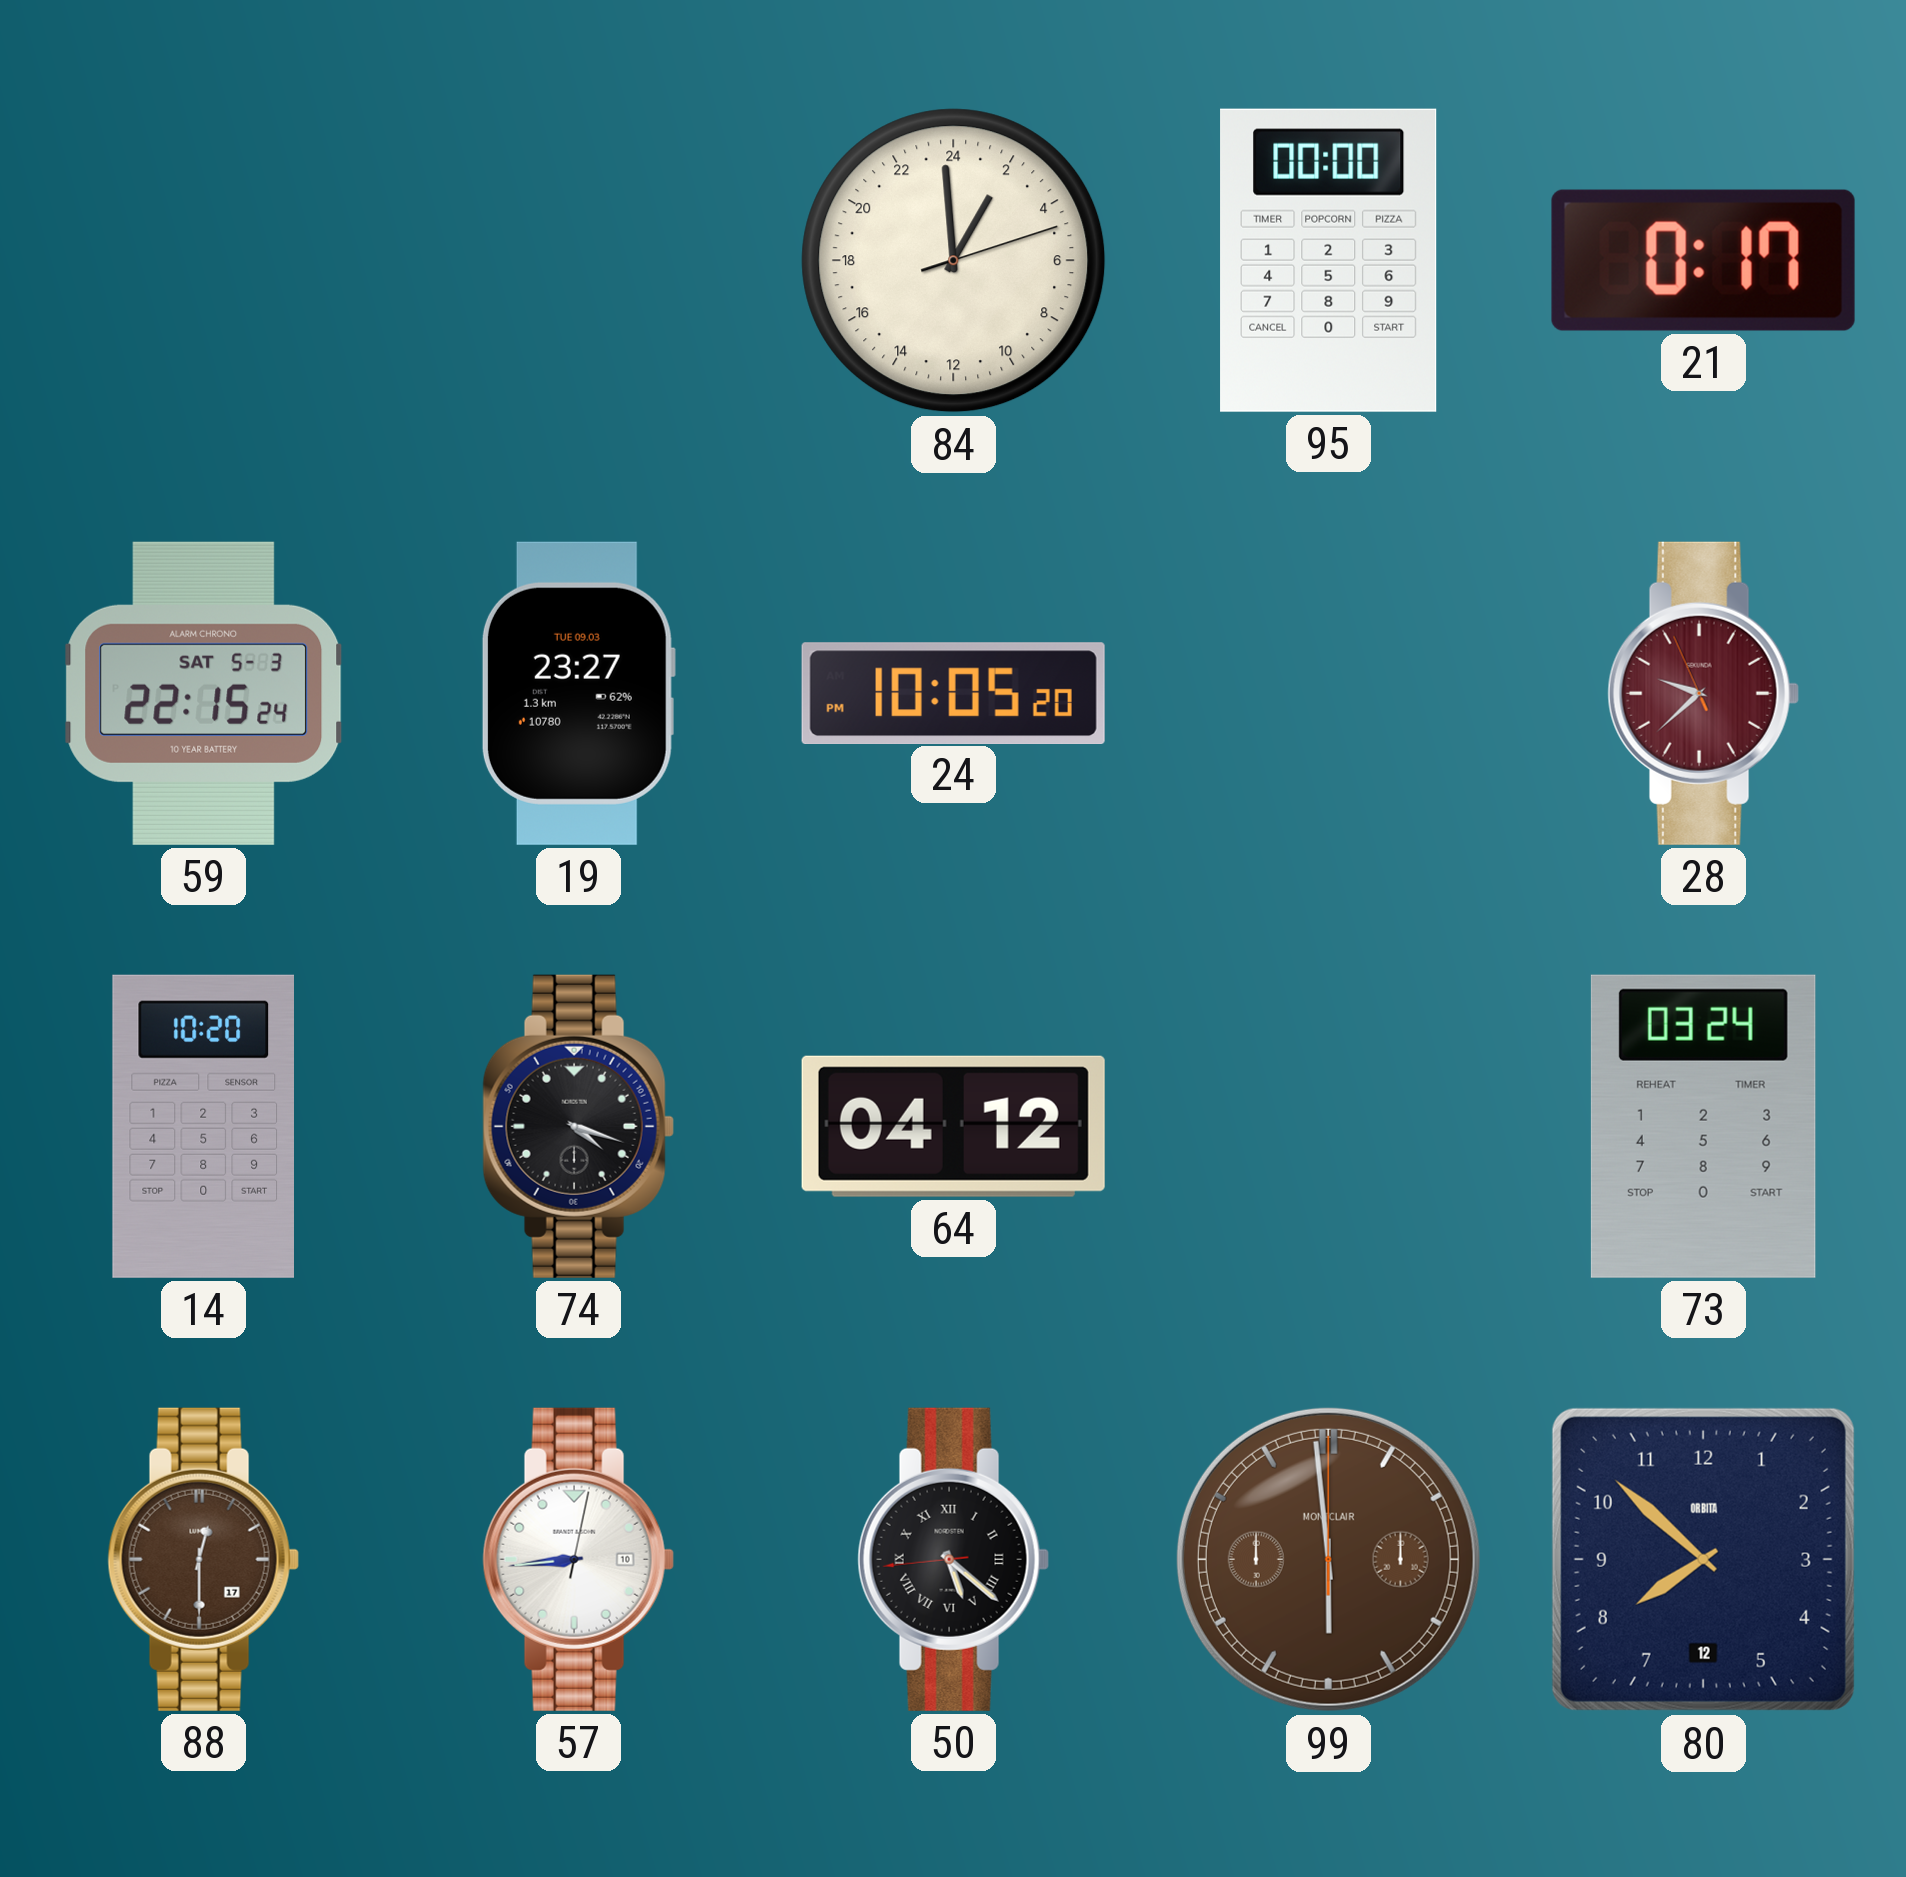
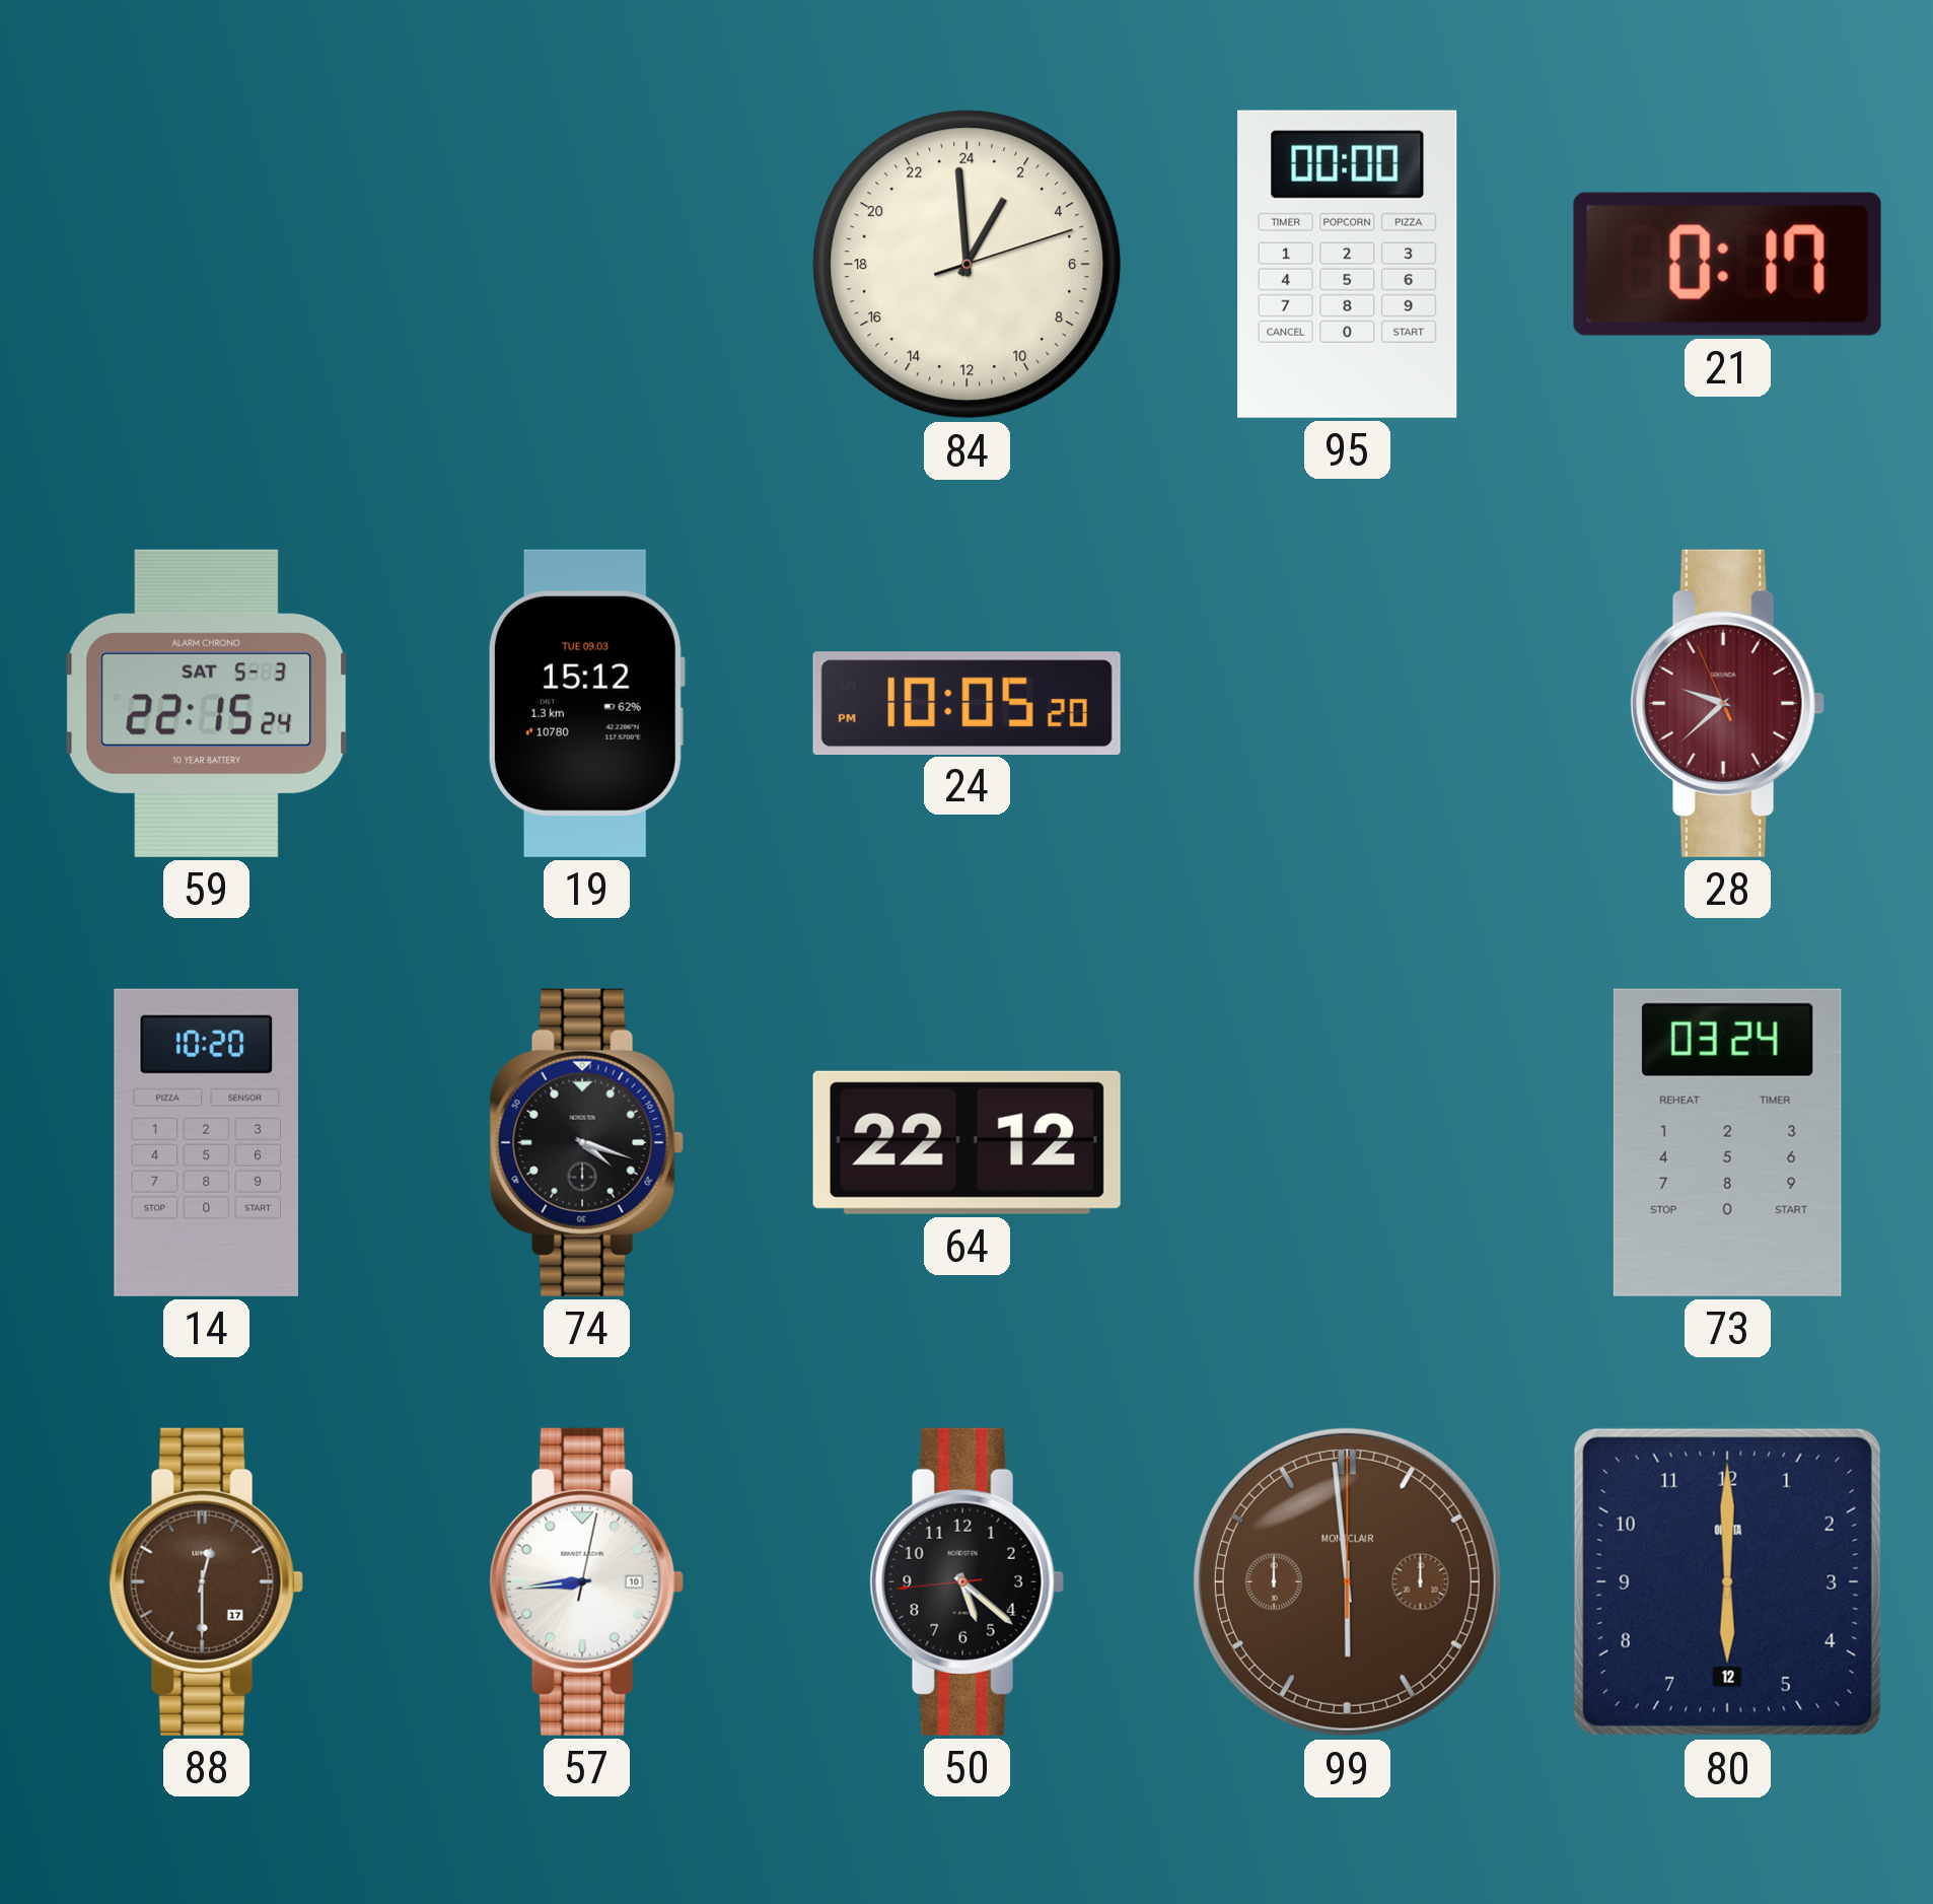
19: 23:27 -> 15:12 (586, 703)
64: 04:12 -> 22:12 (967, 1142)
50 numerals: Roman -> Arabic (967, 1581)
80: 7:52 -> 6:00 (1727, 1581)
